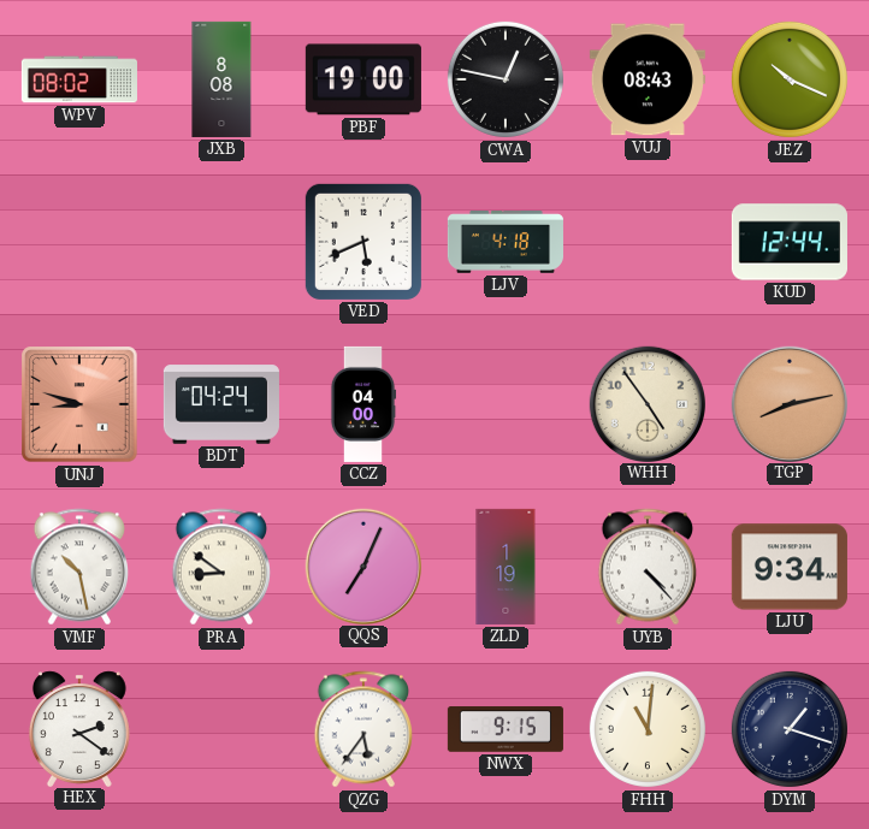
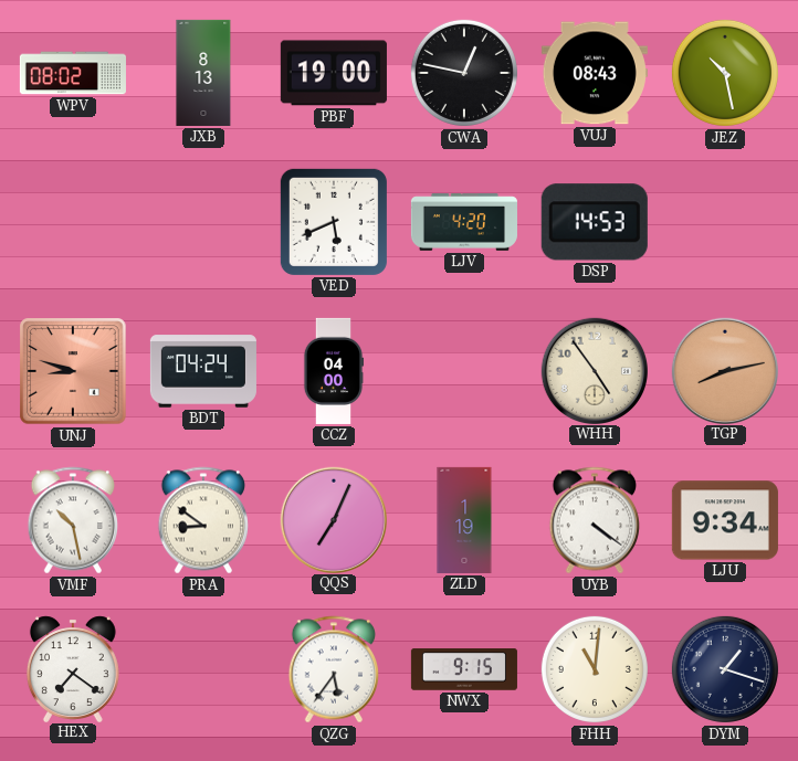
JXB: 8:08 -> 8:13 (203, 73)
JEZ: 10:19 -> 10:28 (725, 73)
LJV: 4:18 -> 4:20 (464, 222)
DSP: none -> 14:53 (595, 222)
KUD: 12:44 -> none (790, 242)
UYB: 4:23 -> 4:21 (594, 520)
HEX: 2:21 -> 7:21 (73, 668)
